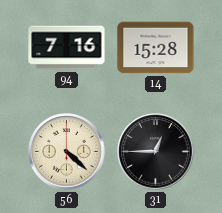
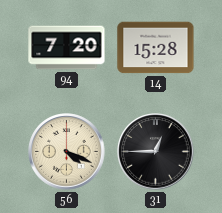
94: 7:16 -> 7:20 (67, 48)
56: 4:22 -> 4:19 (67, 152)
